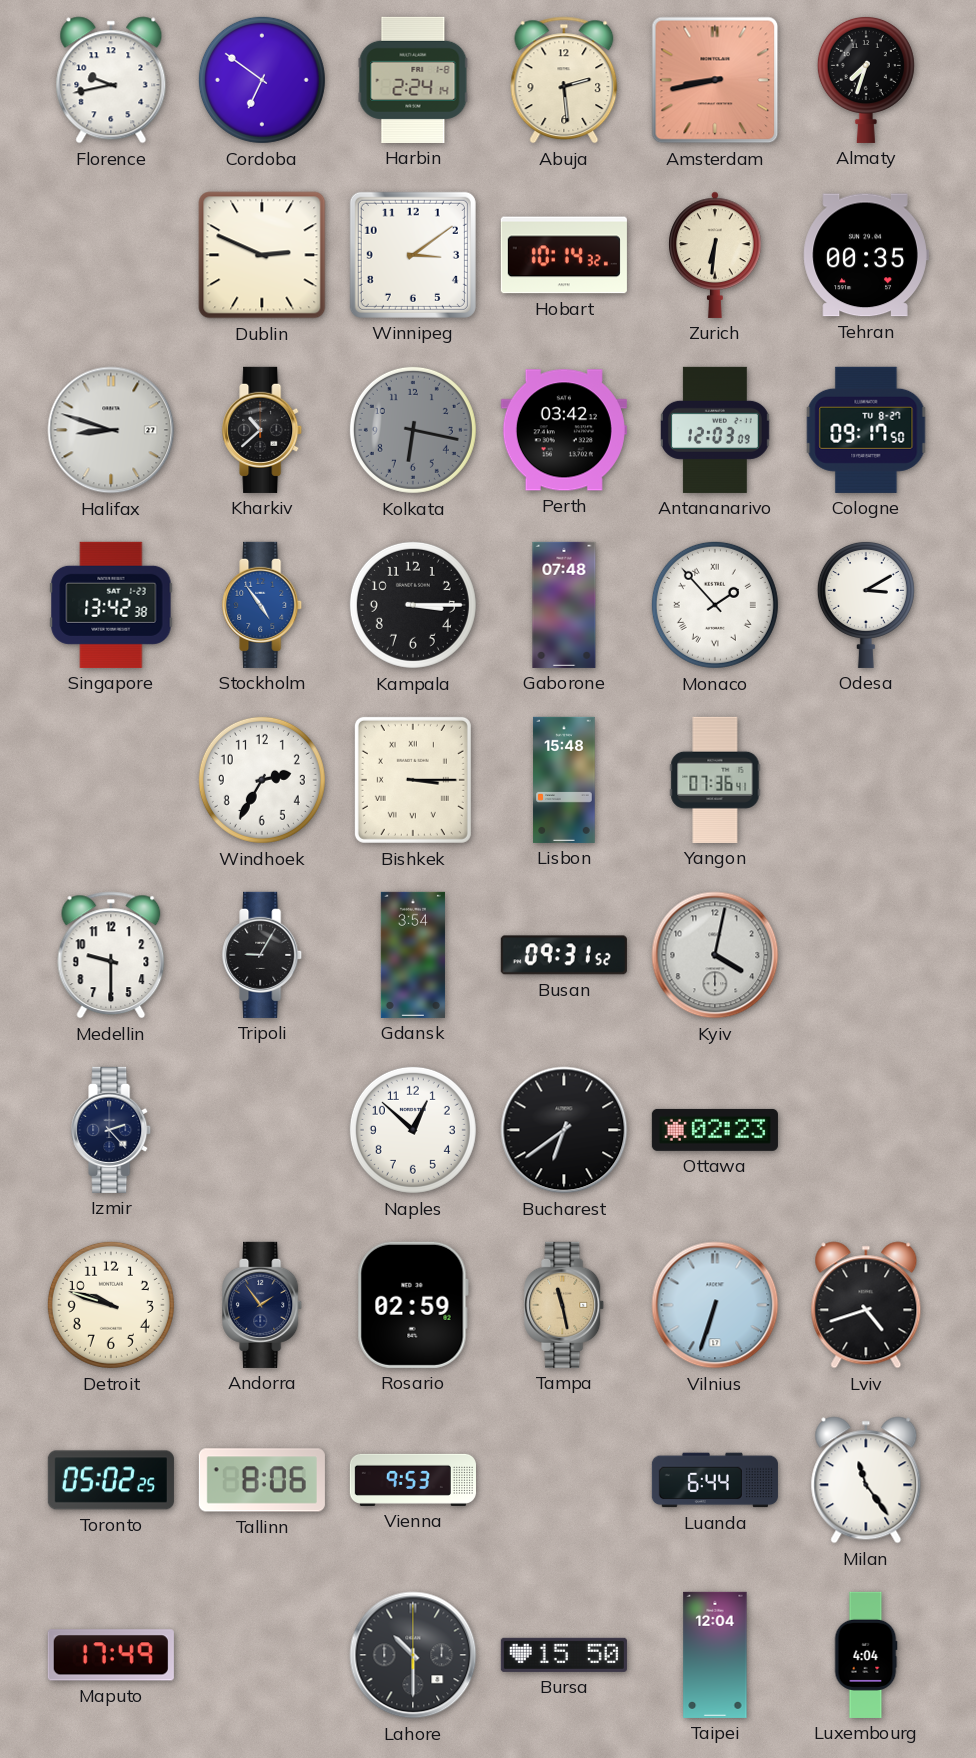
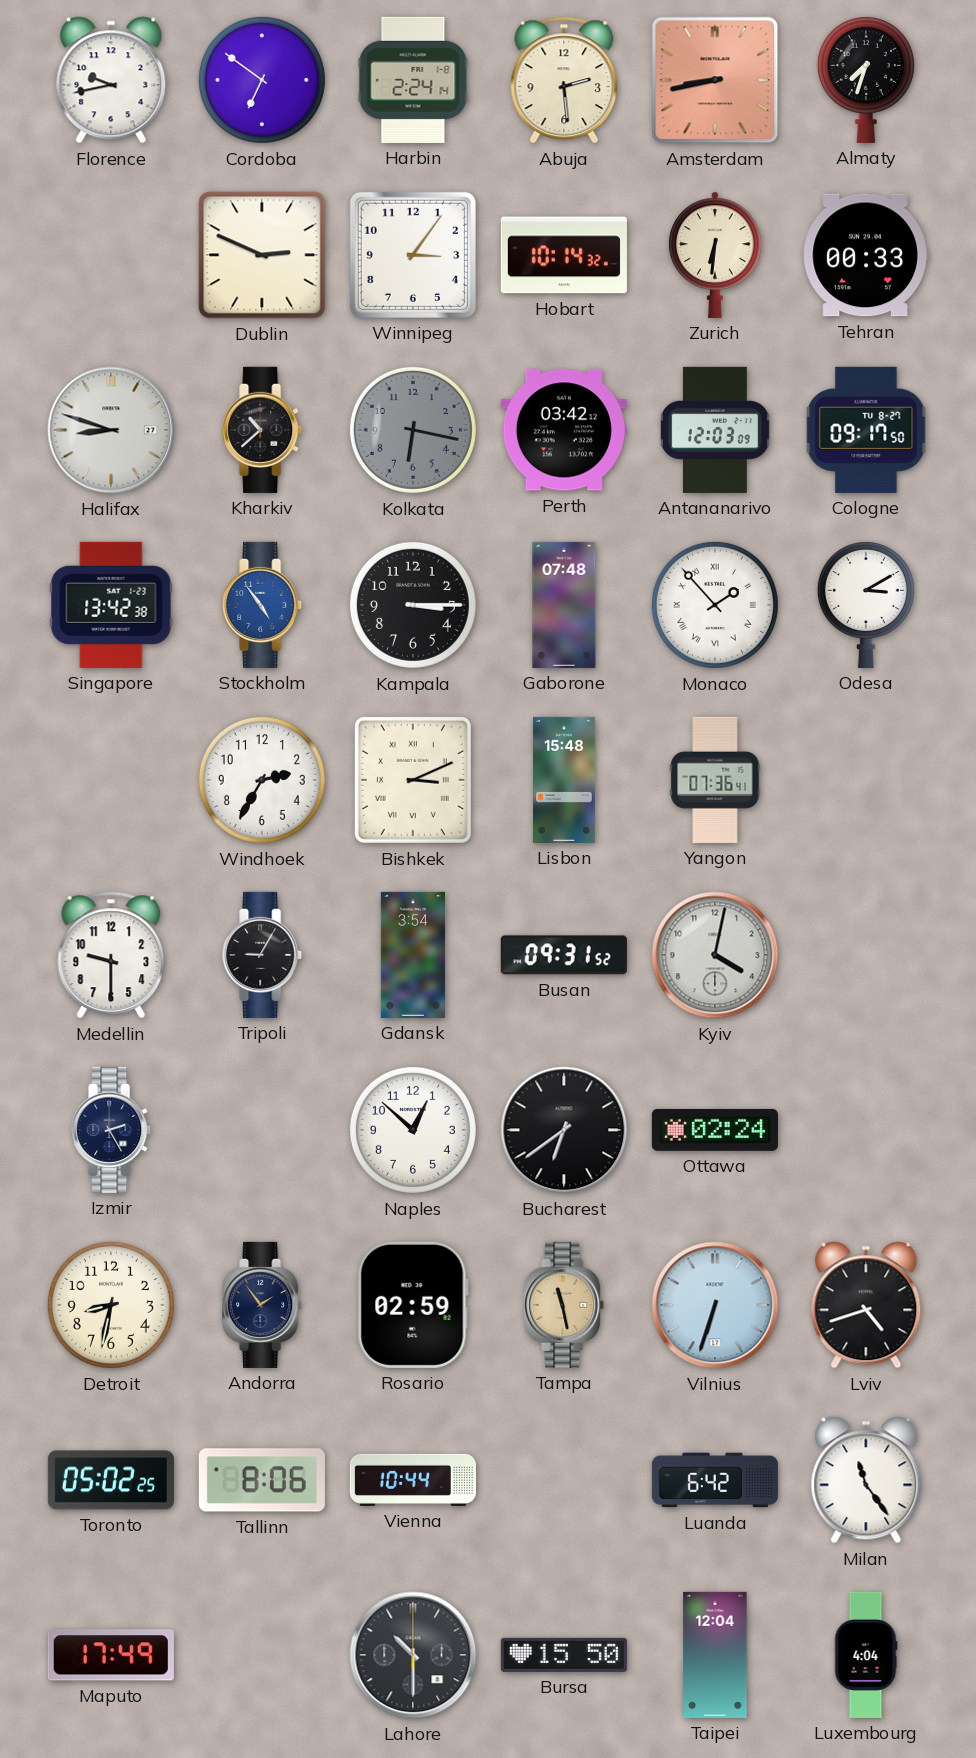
Winnipeg: 3:09 -> 3:06 (413, 255)
Tehran: 00:35 -> 00:33 (866, 255)
Bishkek: 3:15 -> 3:11 (413, 780)
Izmir: 2:23 -> 2:25 (112, 1130)
Ottawa: 02:23 -> 02:24 (715, 1130)
Detroit: 9:48 -> 8:32 (111, 1305)
Vienna: 9:53 -> 10:44 (413, 1480)
Luanda: 6:44 -> 6:42 (715, 1480)
